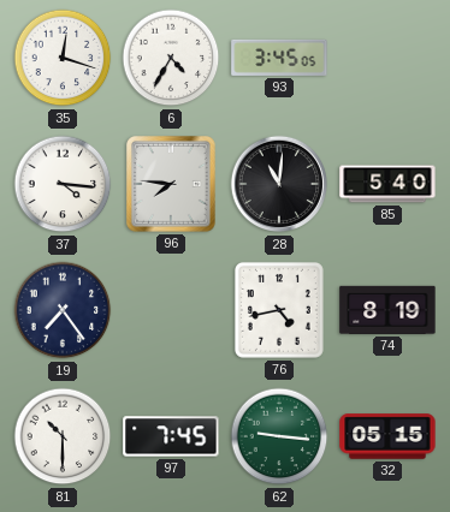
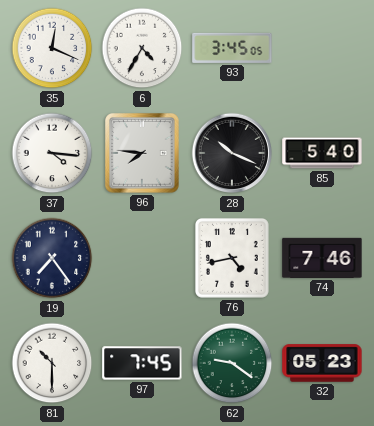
35: 12:18 -> 12:19 (52, 48)
28: 11:01 -> 10:19 (232, 153)
74: 8:19 -> 7:46 (322, 258)
62: 9:16 -> 9:21 (232, 363)
32: 05:15 -> 05:23 (322, 363)
